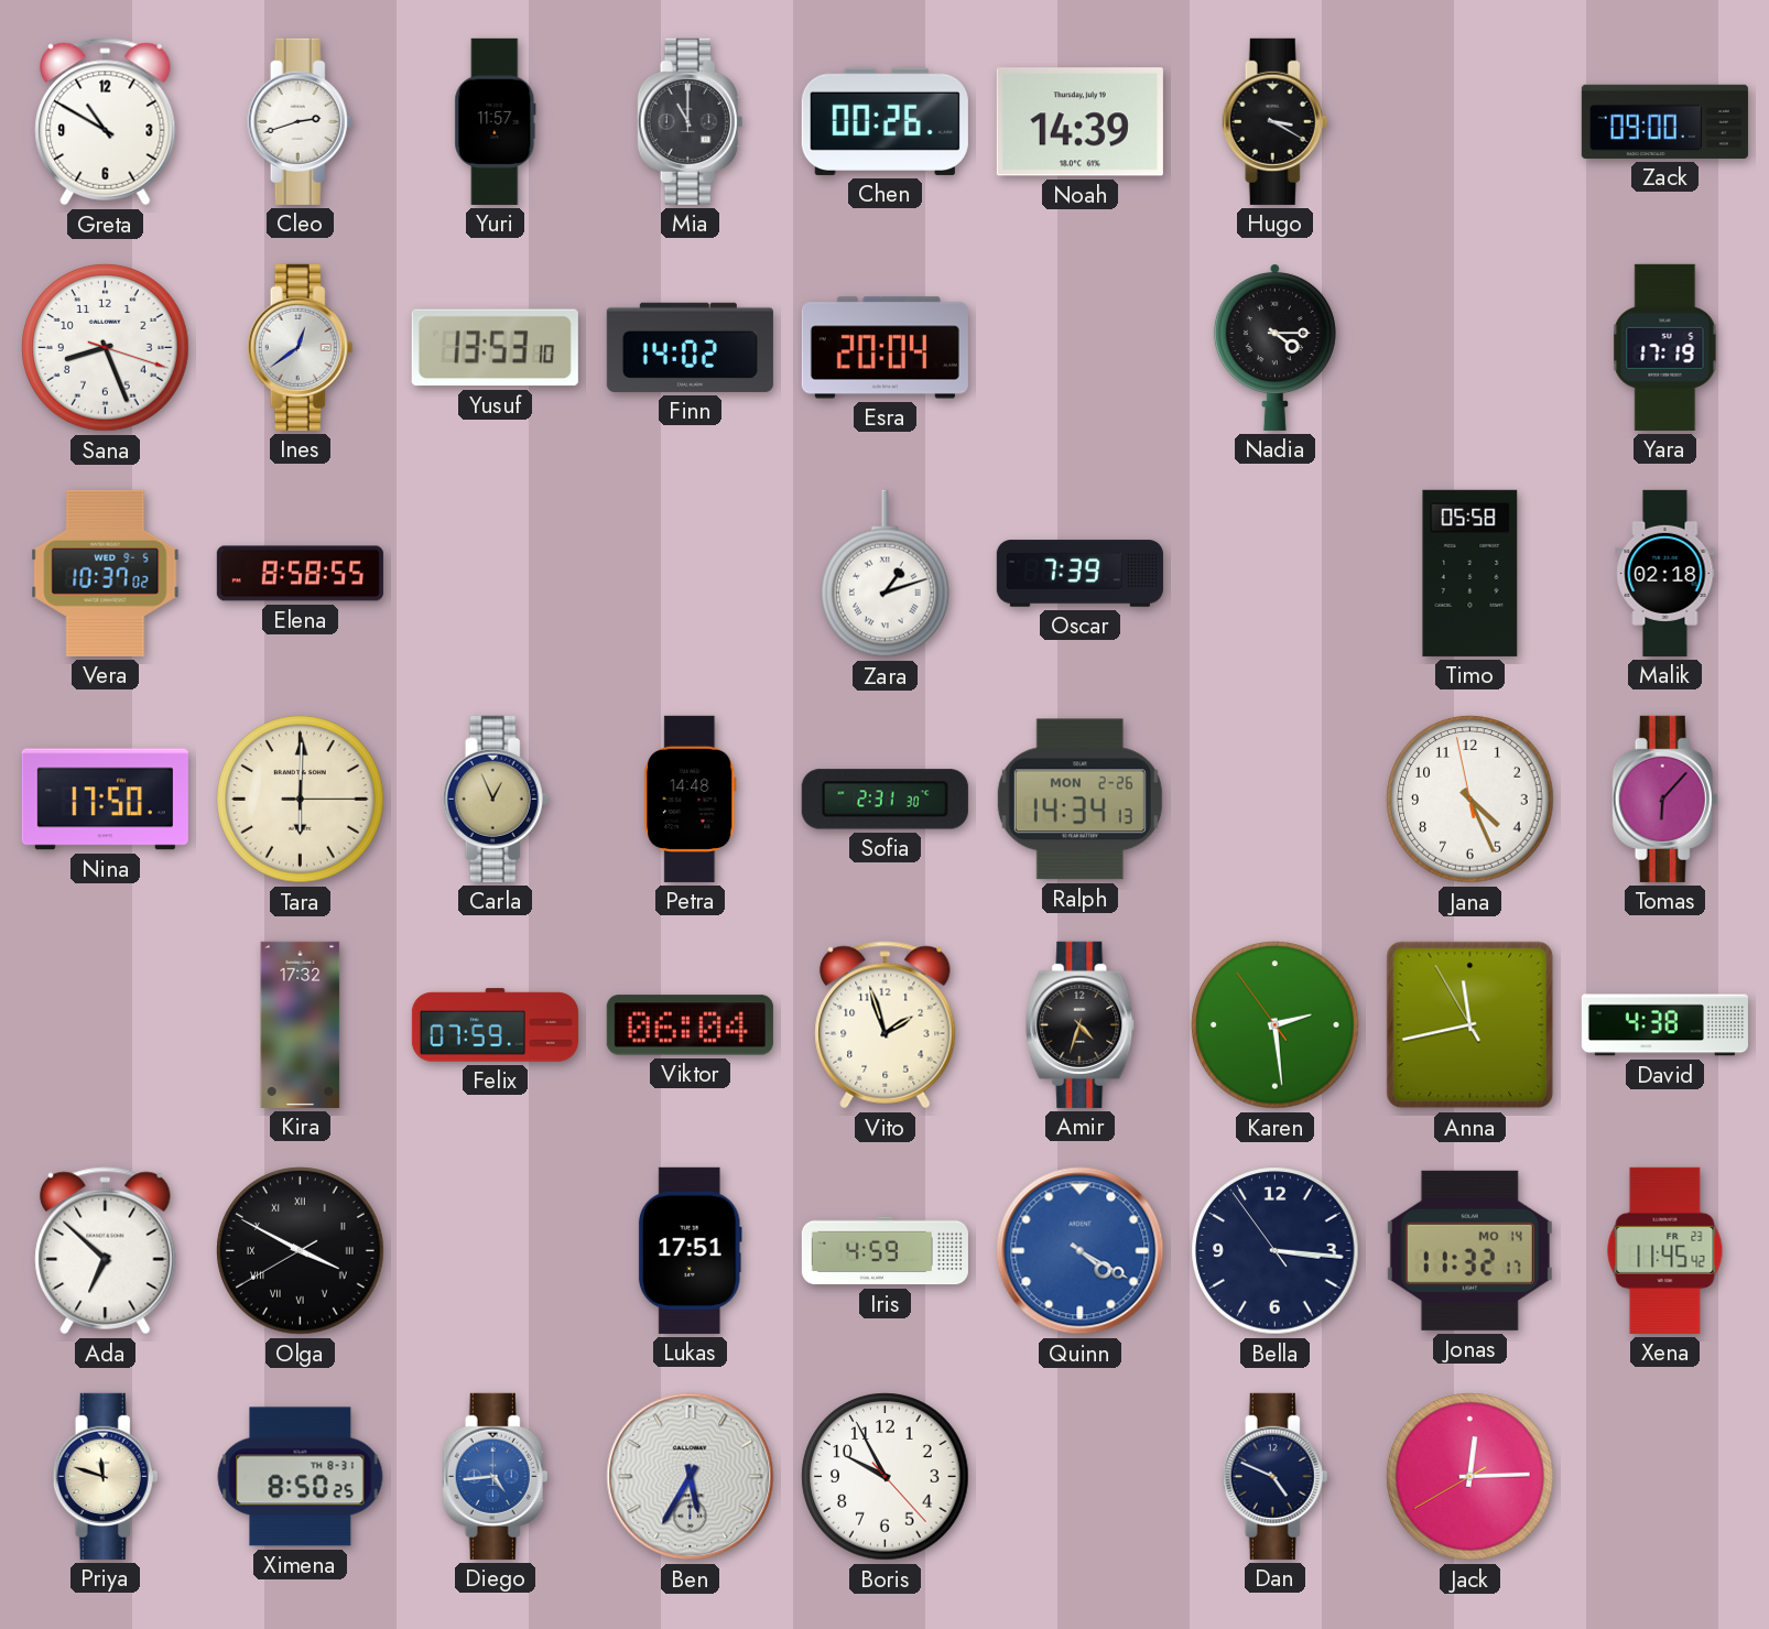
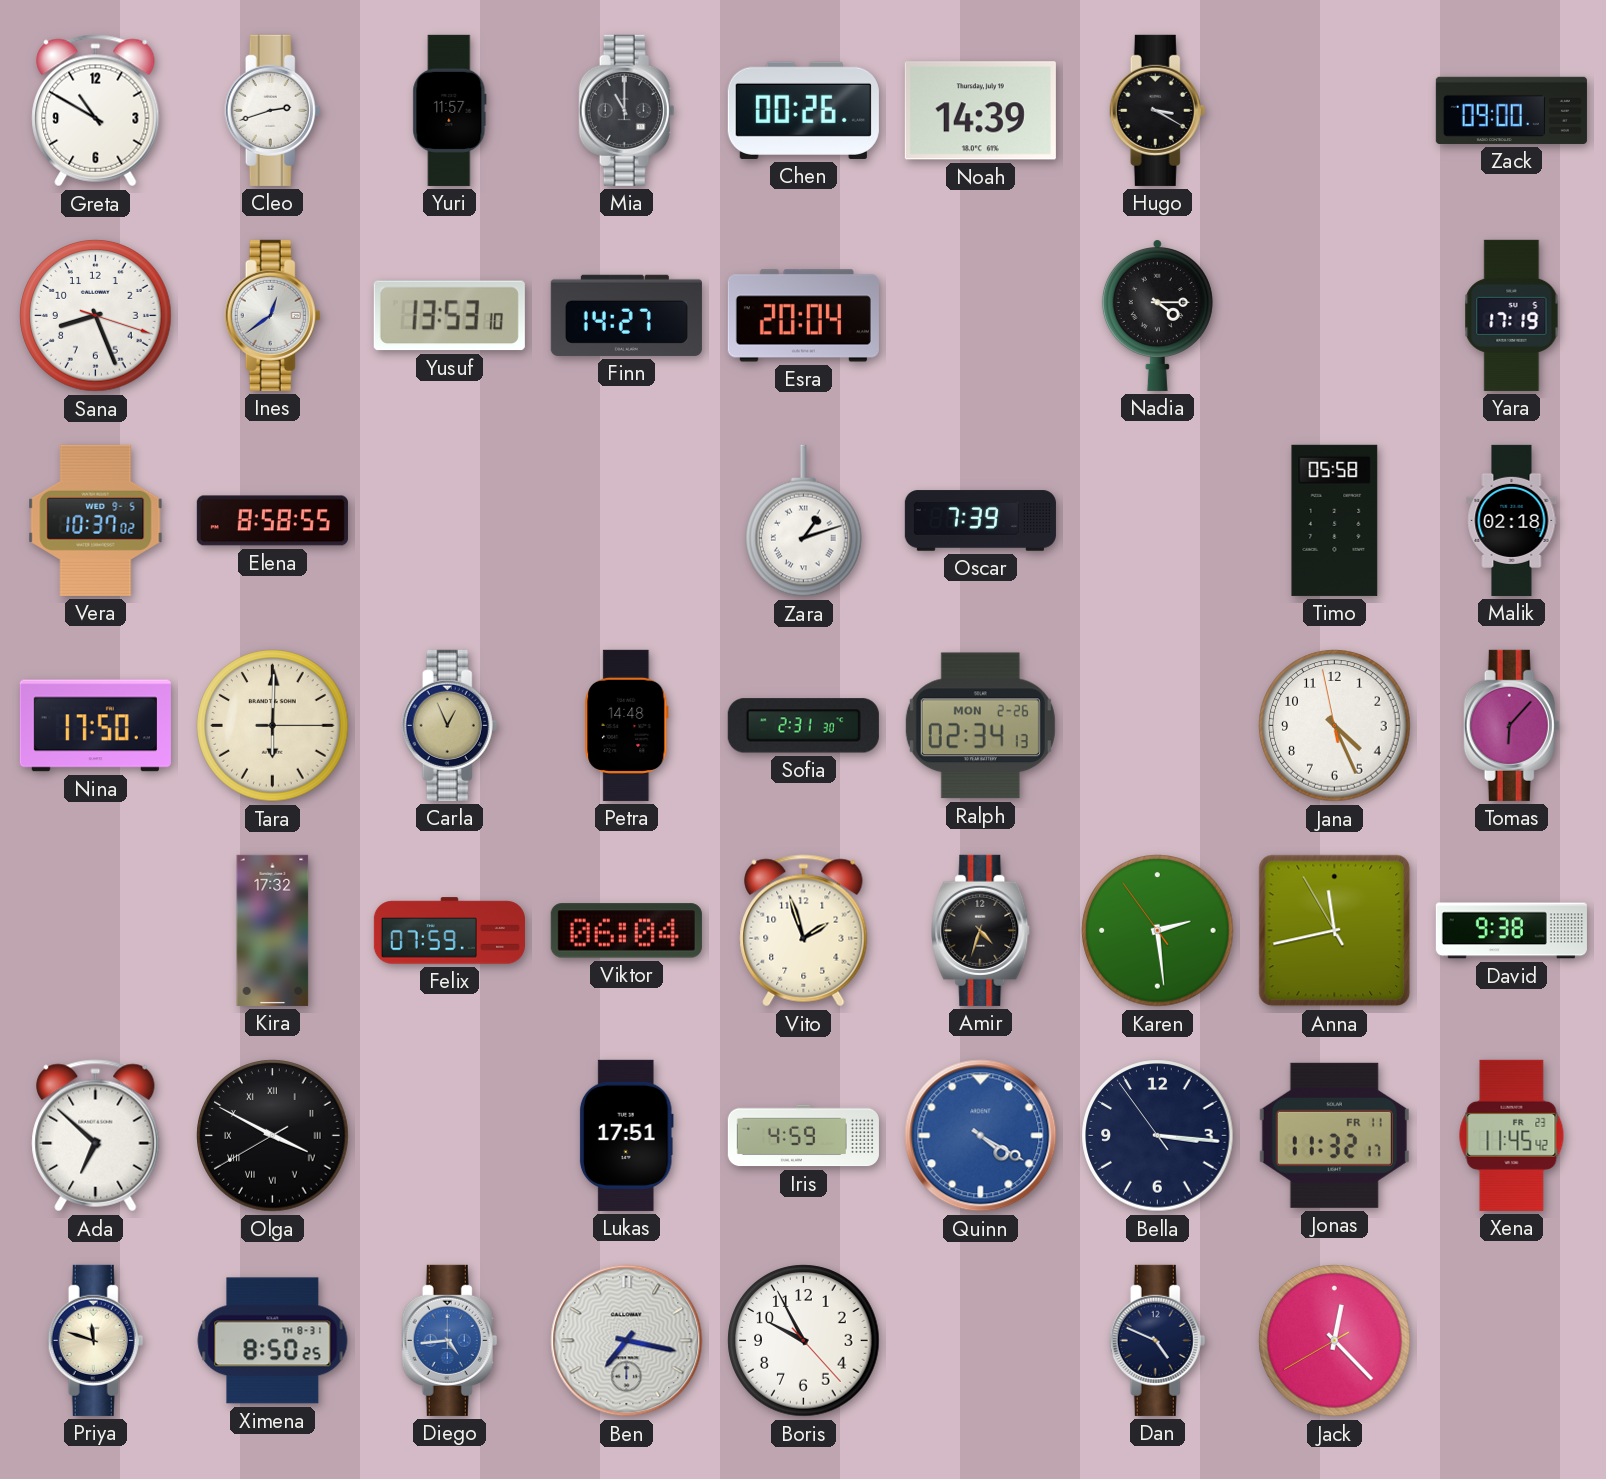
Finn: 14:02 -> 14:27 (626, 315)
Ralph: 14:34 -> 02:34 (980, 726)
David: 4:38 -> 9:38 (1511, 931)
Jonas date: MO 14 -> FR 11 (1334, 1135)
Ben: 5:35 -> 7:17 (627, 1341)
Jack: 12:14 -> 12:22 (1335, 1341)
